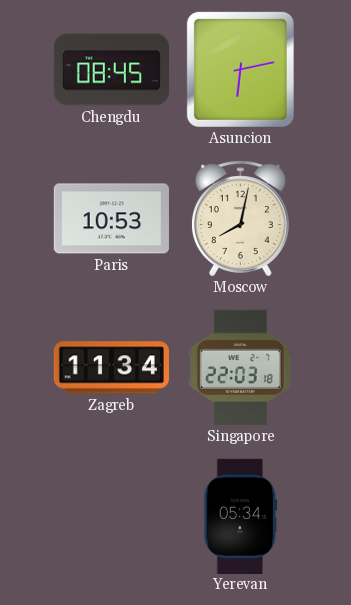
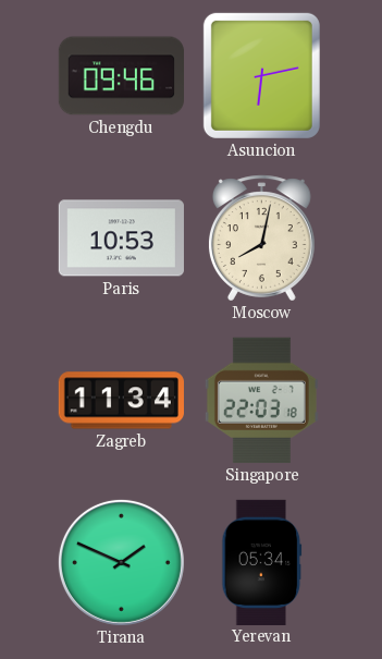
Chengdu: 08:45 -> 09:46 (121, 76)
Tirana: none -> 1:49 (121, 562)
